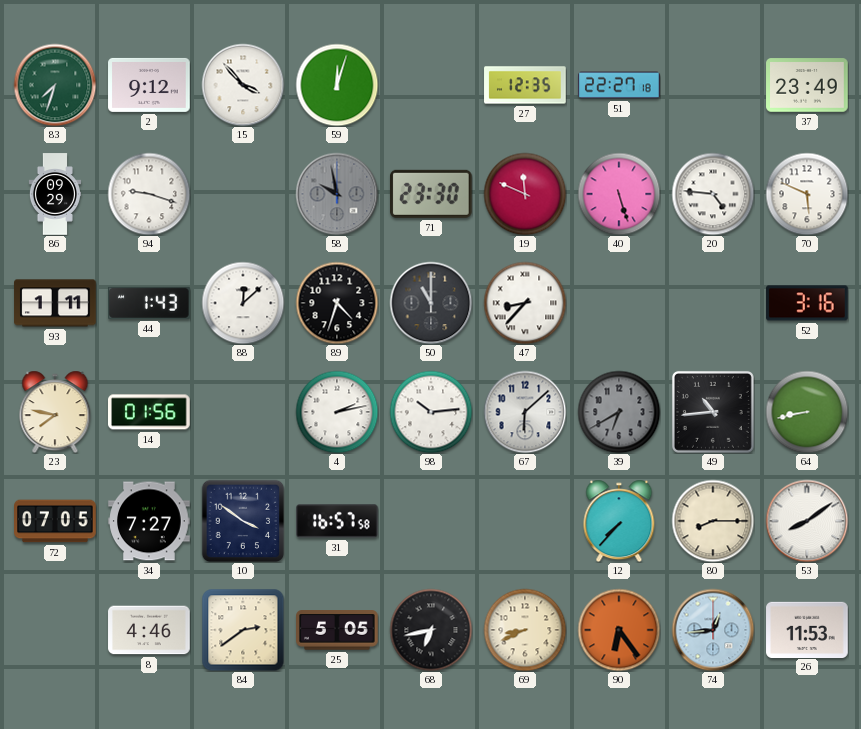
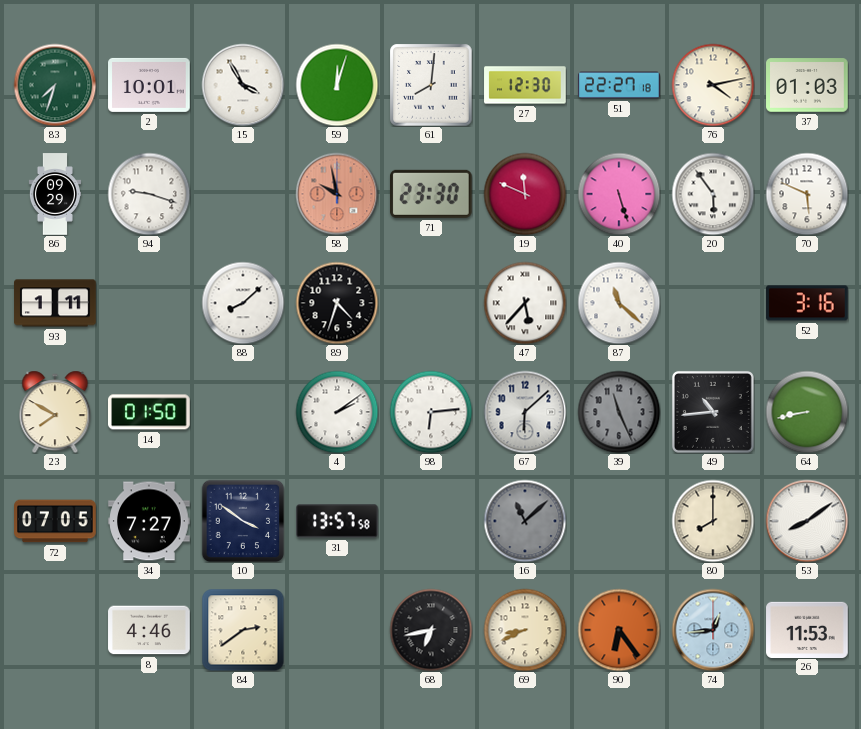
2: 9:12 -> 10:01 (149, 85)
15: 3:53 -> 3:55 (243, 85)
61: none -> 8:01 (431, 85)
27: 12:35 -> 12:30 (525, 85)
76: none -> 4:13 (713, 85)
37: 23:49 -> 01:03 (807, 85)
58 dial: grey -> salmon (337, 194)
20: 4:46 -> 5:54 (713, 194)
44: 1:43 -> none (149, 303)
88: 12:08 -> 8:08 (243, 303)
50: 11:00 -> none (431, 303)
47: 8:37 -> 5:37 (525, 303)
87: none -> 11:22 (619, 303)
23: 7:47 -> 7:50 (55, 412)
14: 01:56 -> 01:50 (150, 412)
4: 2:13 -> 2:09 (337, 412)
98: 10:14 -> 6:14 (431, 412)
39: 6:40 -> 11:26 (619, 412)
31: 16:57 -> 13:57 (337, 521)
16: none -> 11:08 (525, 521)
12: 7:37 -> none (619, 521)
80: 8:15 -> 8:00 (713, 521)
25: 5:05 -> none (337, 630)
